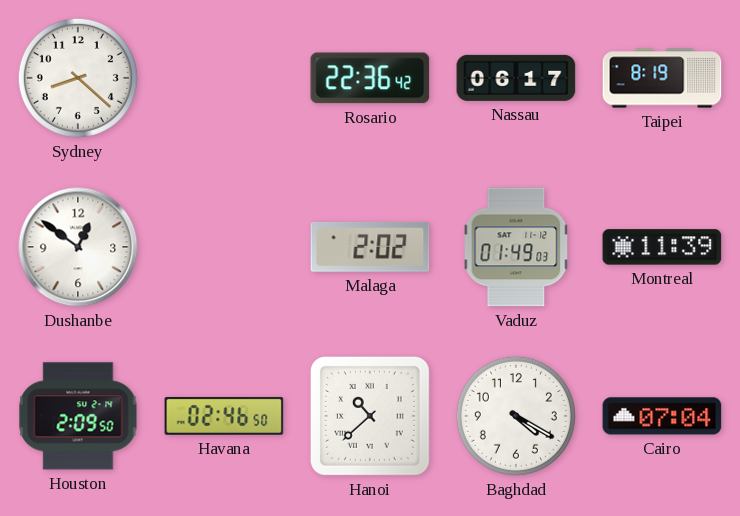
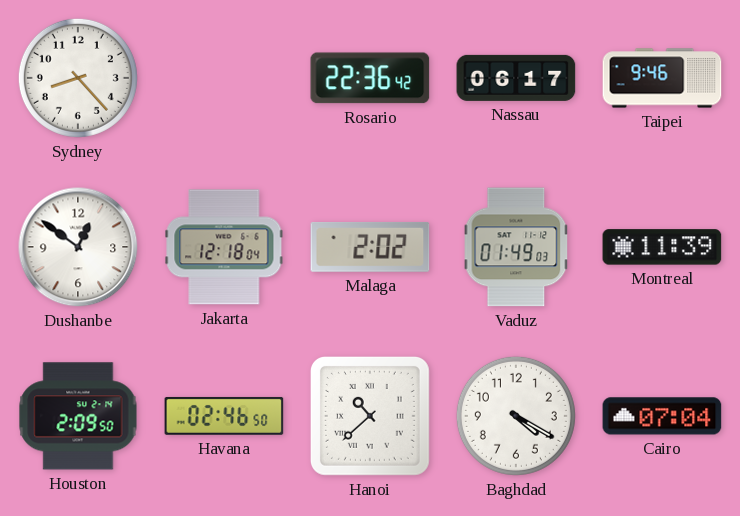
Sydney: 8:22 -> 8:23 (78, 78)
Taipei: 8:19 -> 9:46 (662, 78)
Jakarta: none -> 12:18 (224, 247)
